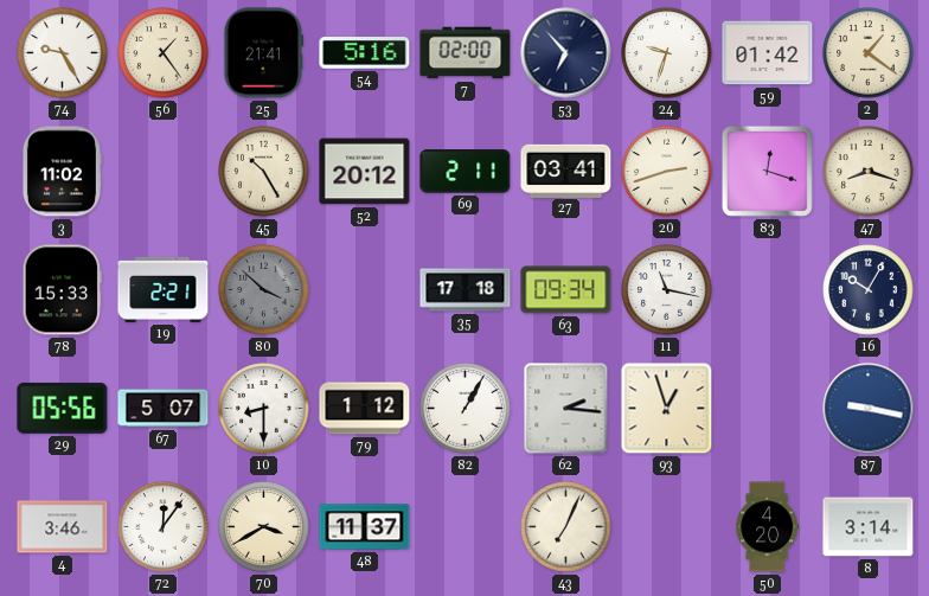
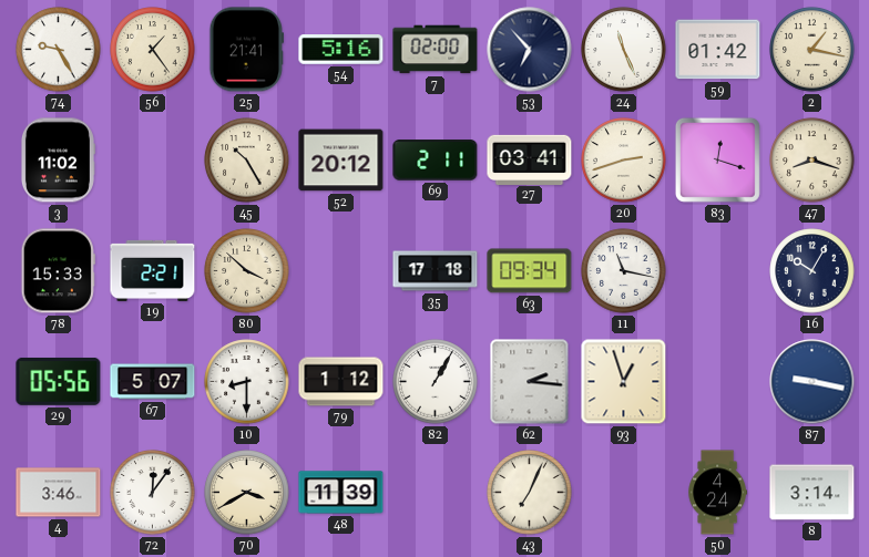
24: 9:33 -> 11:26 (624, 50)
2: 1:21 -> 1:17 (812, 50)
80 dial: grey -> cream (247, 271)
48: 11:37 -> 11:39 (341, 493)
50: 4:20 -> 4:24 (717, 493)
